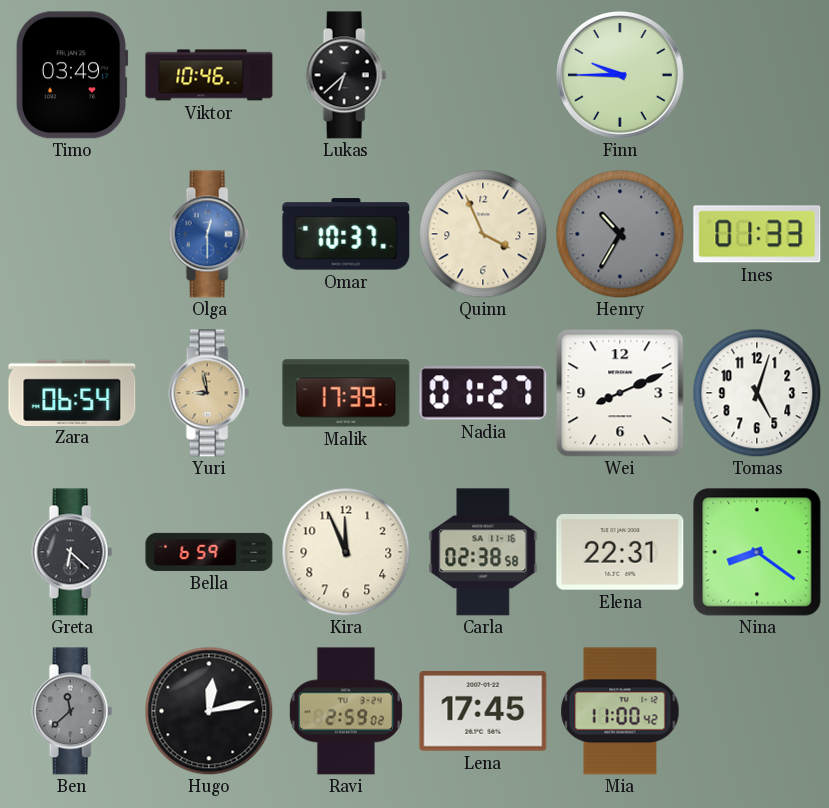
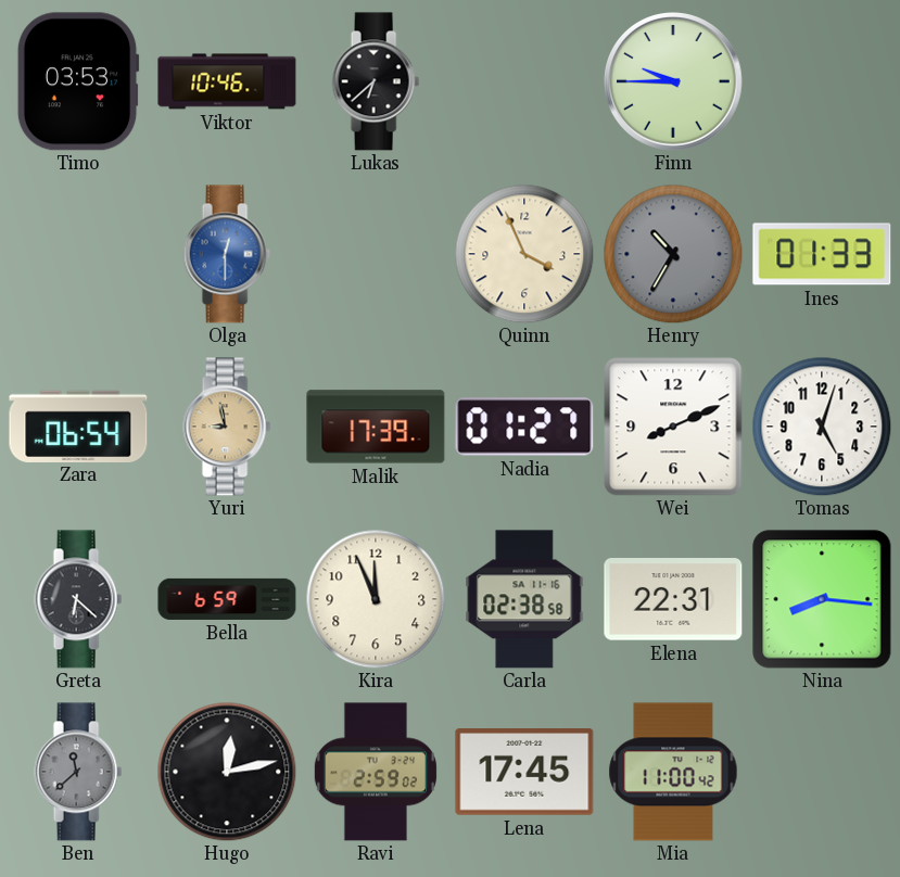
Timo: 03:49 -> 03:53 (78, 81)
Omar: 10:37 -> none (346, 234)
Nina: 8:21 -> 8:16 (822, 599)
